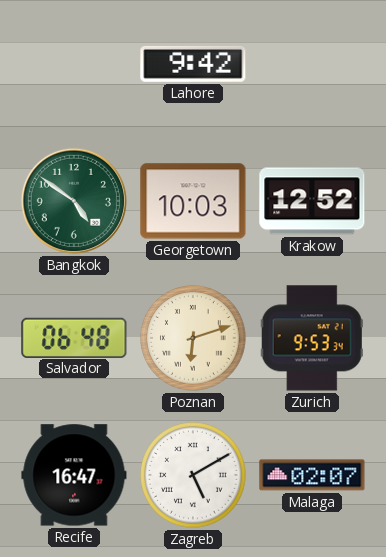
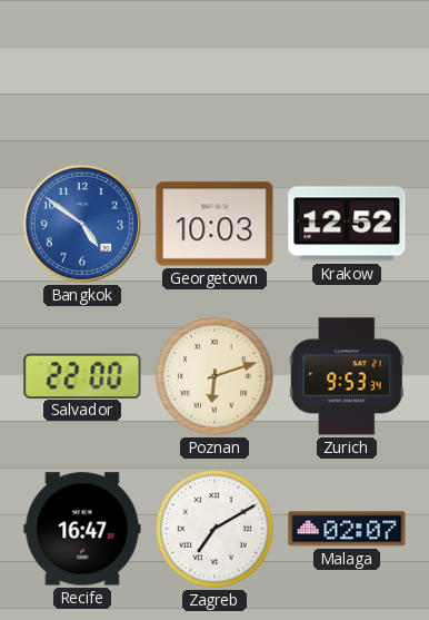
Lahore: 9:42 -> none (193, 64)
Bangkok dial: green -> blue (82, 224)
Salvador: 06:48 -> 22:00 (82, 375)
Zagreb: 5:10 -> 7:10 (214, 529)
